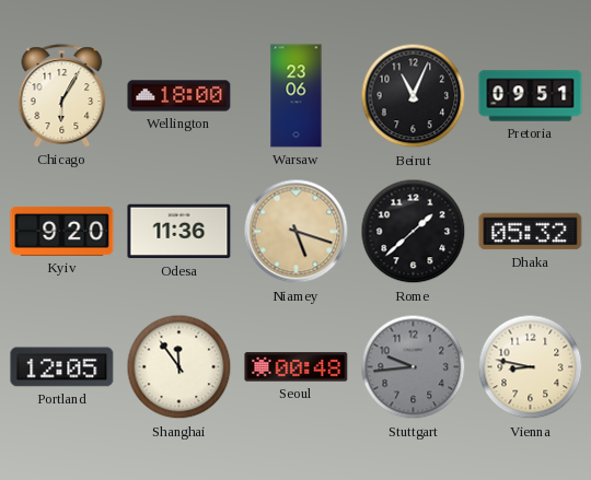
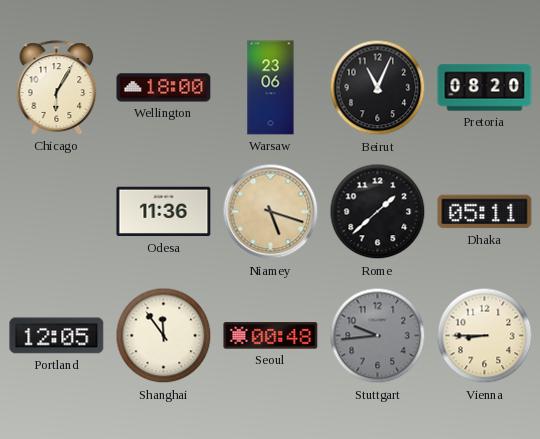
Pretoria: 09:51 -> 08:20 (485, 88)
Kyiv: 9:20 -> none (62, 231)
Dhaka: 05:32 -> 05:11 (485, 212)
Vienna: 8:47 -> 8:45 (485, 336)
